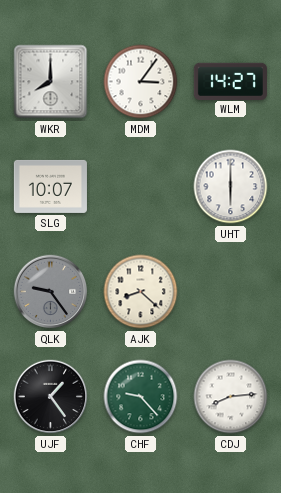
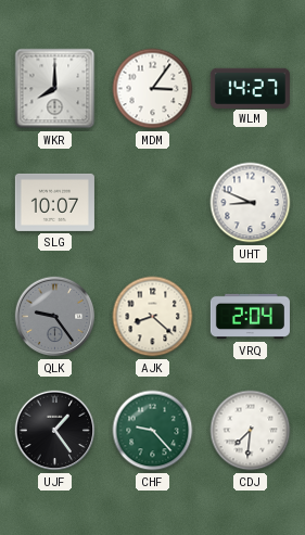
UHT: 6:00 -> 8:49 (251, 203)
VRQ: none -> 2:04 (250, 317)
CDJ: 8:14 -> 7:31 (251, 431)
